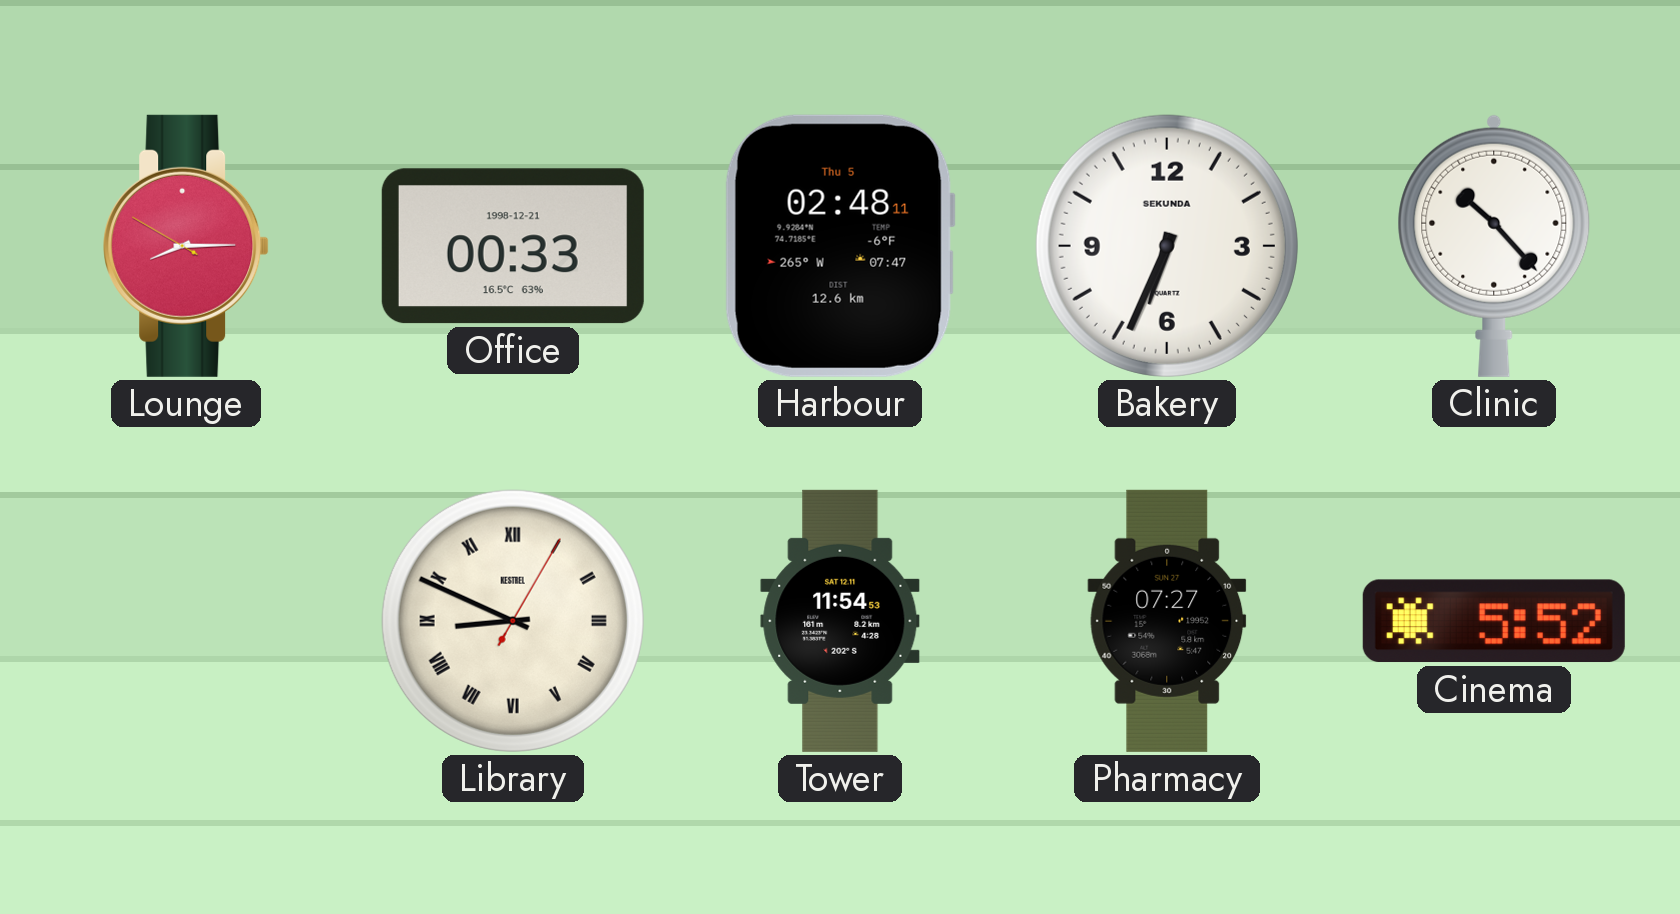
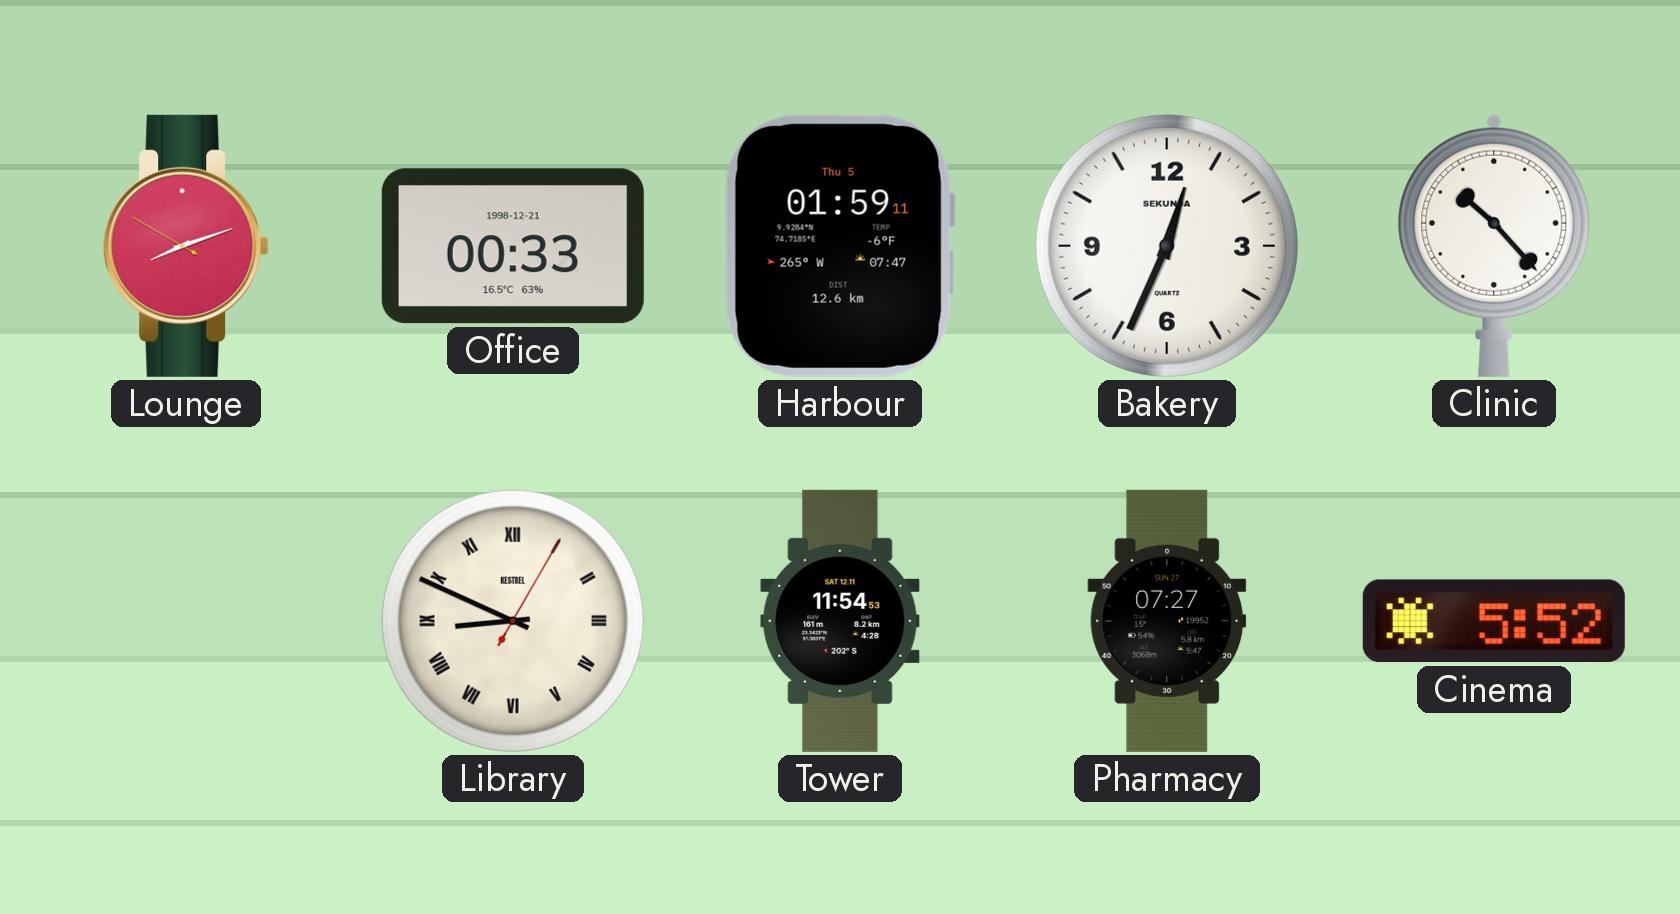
Lounge: 8:14 -> 8:11 (186, 246)
Harbour: 02:48 -> 01:59 (840, 246)
Bakery: 6:34 -> 12:34 (1167, 246)
